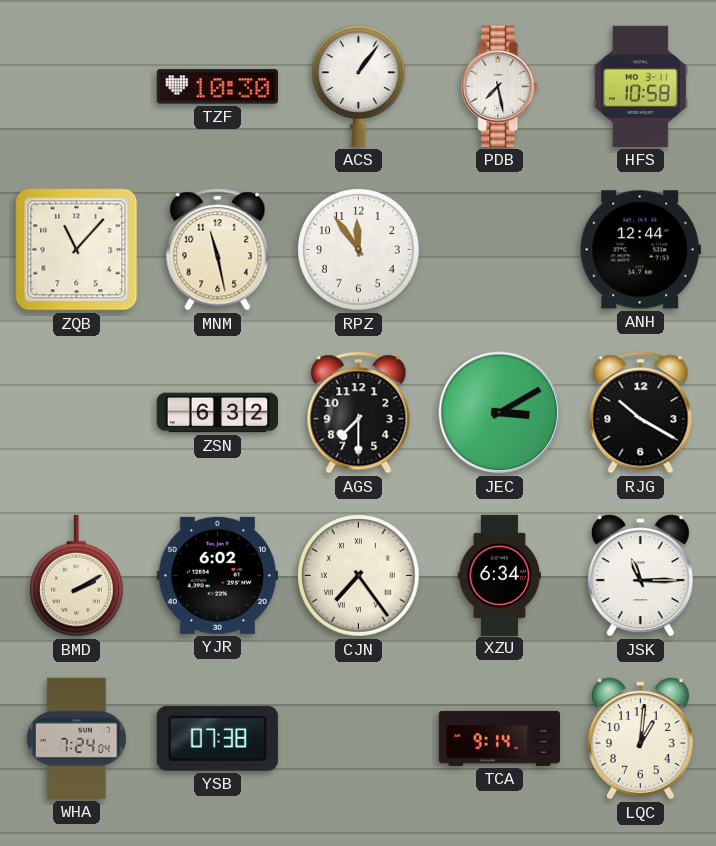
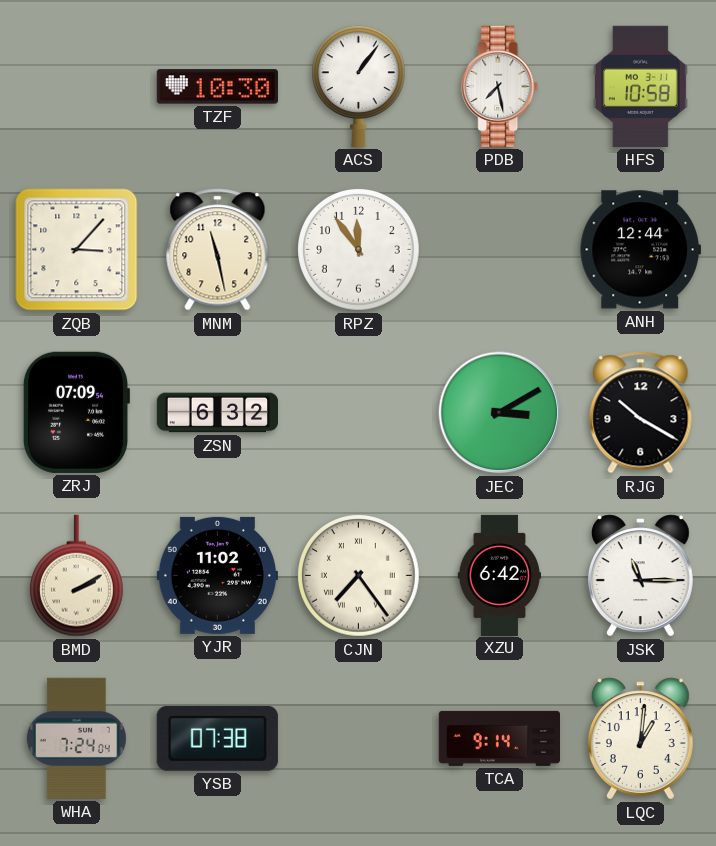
ZQB: 11:07 -> 3:07 (77, 250)
ZRJ: none -> 07:09 (75, 412)
AGS: 7:30 -> none (359, 413)
YJR: 6:02 -> 11:02 (217, 575)
XZU: 6:34 -> 6:42 (499, 575)
